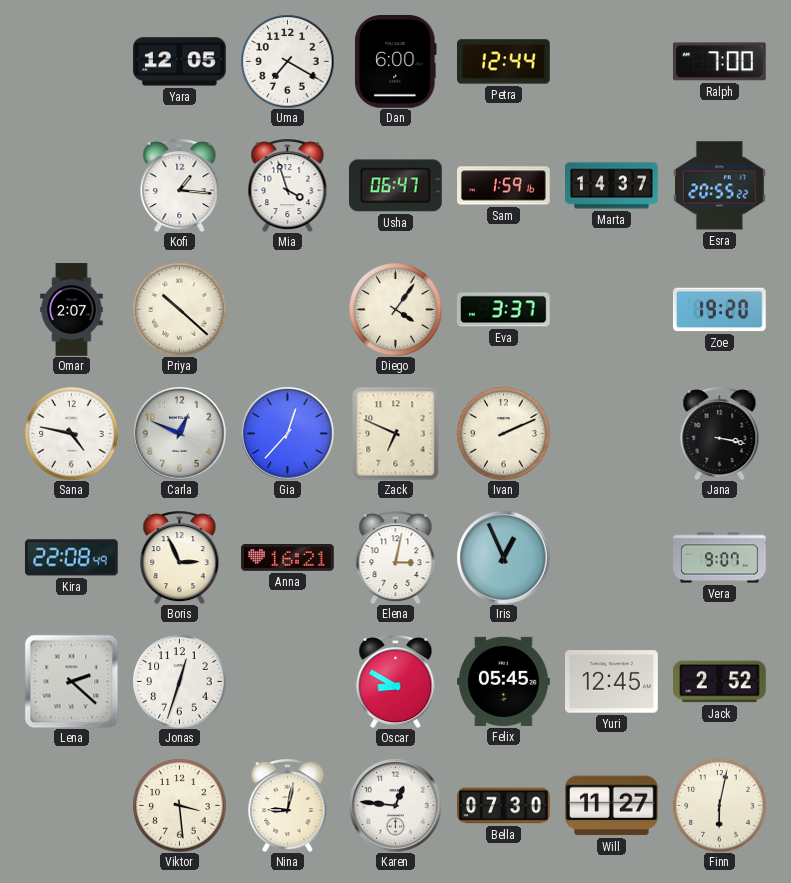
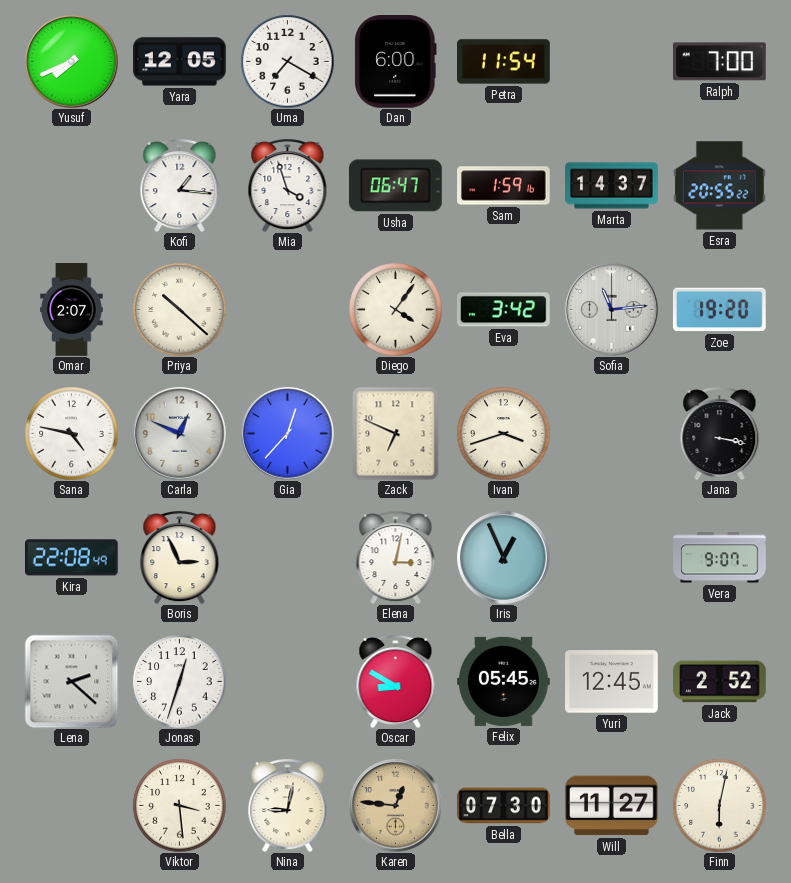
Yusuf: none -> 7:41 (71, 61)
Petra: 12:44 -> 11:54 (504, 62)
Eva: 3:37 -> 3:42 (504, 310)
Sofia: none -> 11:14 (611, 309)
Ivan: 2:11 -> 3:42 (503, 433)
Anna: 16:21 -> none (288, 558)
Karen dial: white -> champagne (395, 805)
